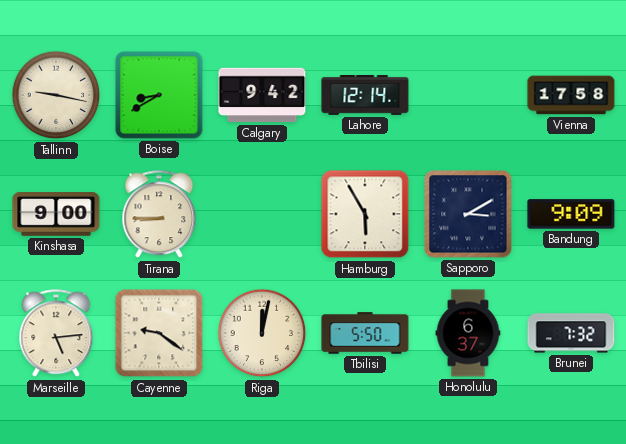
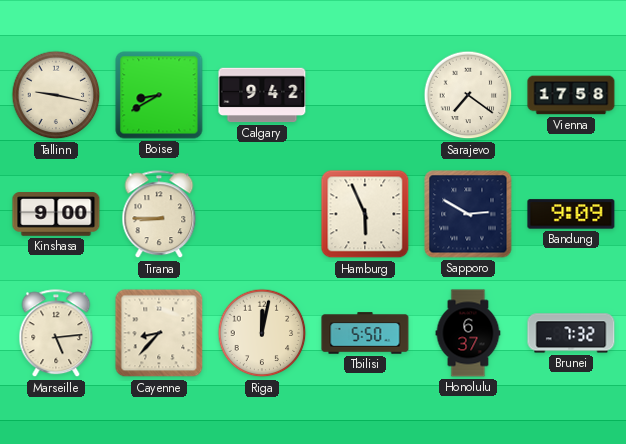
Lahore: 12:14 -> none (365, 96)
Sarajevo: none -> 7:21 (468, 95)
Hamburg: 5:55 -> 5:56 (365, 214)
Sapporo: 3:10 -> 2:50 (468, 214)
Cayenne: 9:21 -> 8:37 (159, 333)
